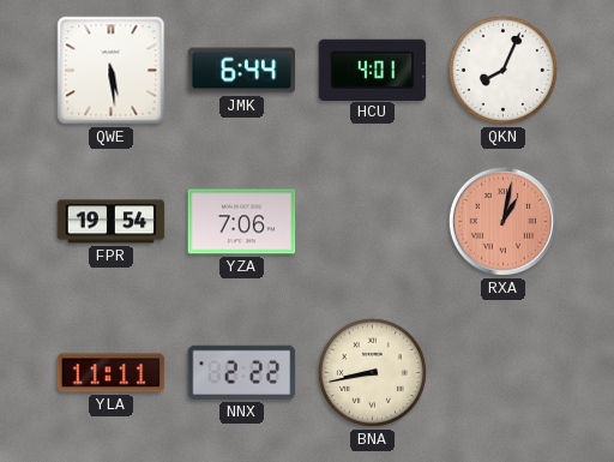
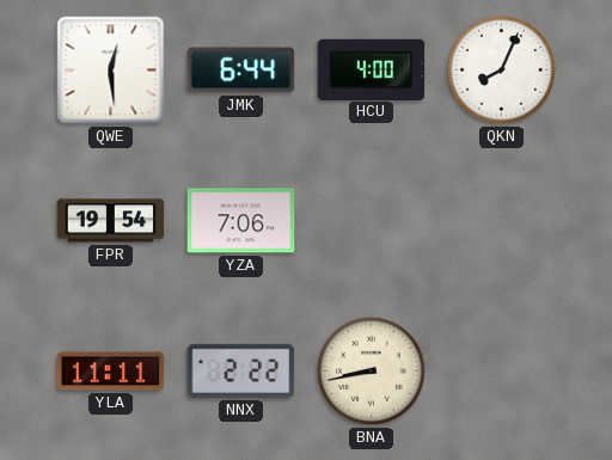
QWE: 5:29 -> 12:29 (111, 70)
HCU: 4:01 -> 4:00 (372, 69)
RXA: 1:02 -> none (502, 221)
